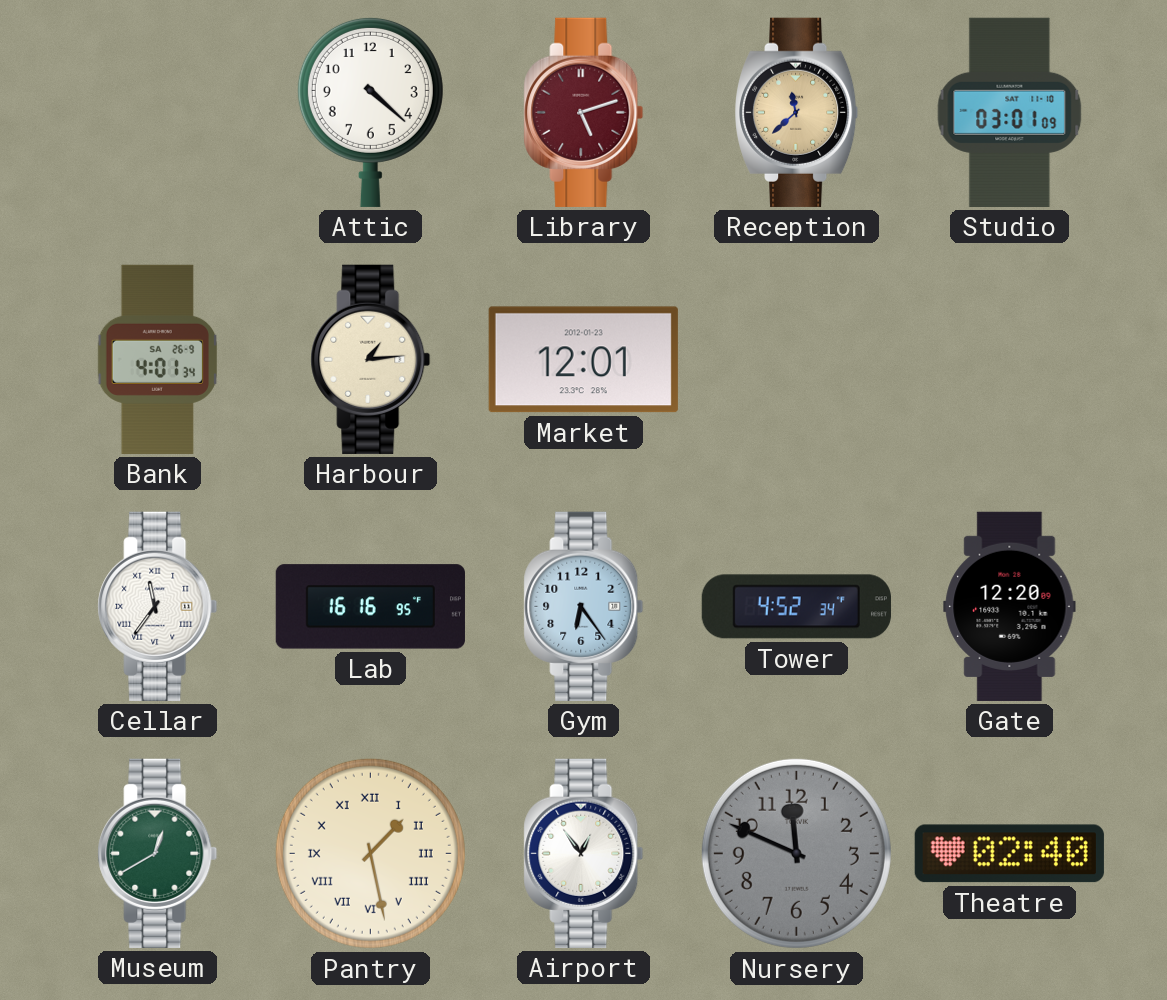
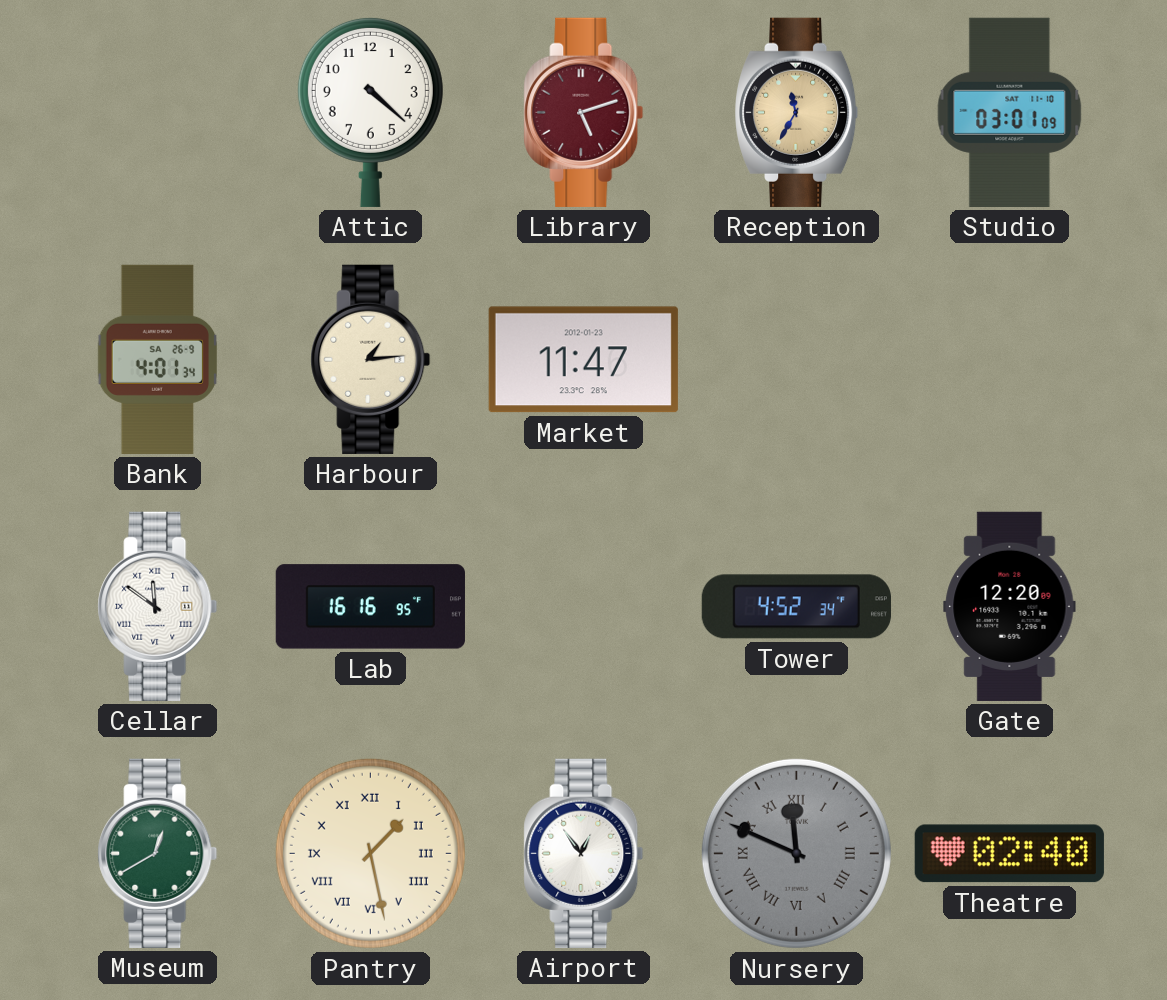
Reception: 11:38 -> 11:35 (797, 112)
Market: 12:01 -> 11:47 (583, 360)
Cellar: 11:36 -> 11:51 (158, 606)
Gym: 6:24 -> none (584, 606)
Nursery numerals: Arabic -> Roman (796, 853)
